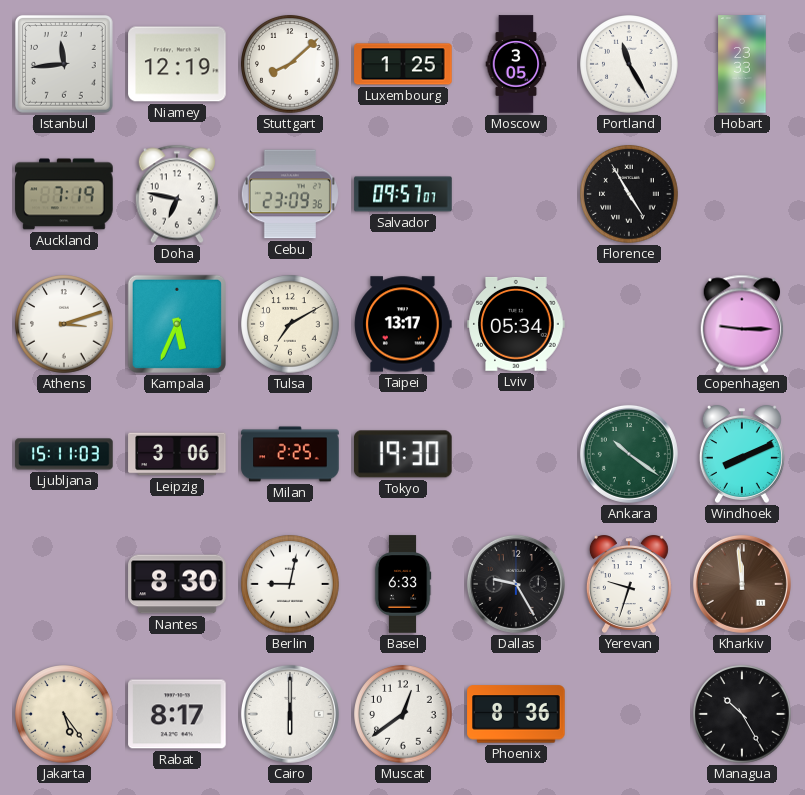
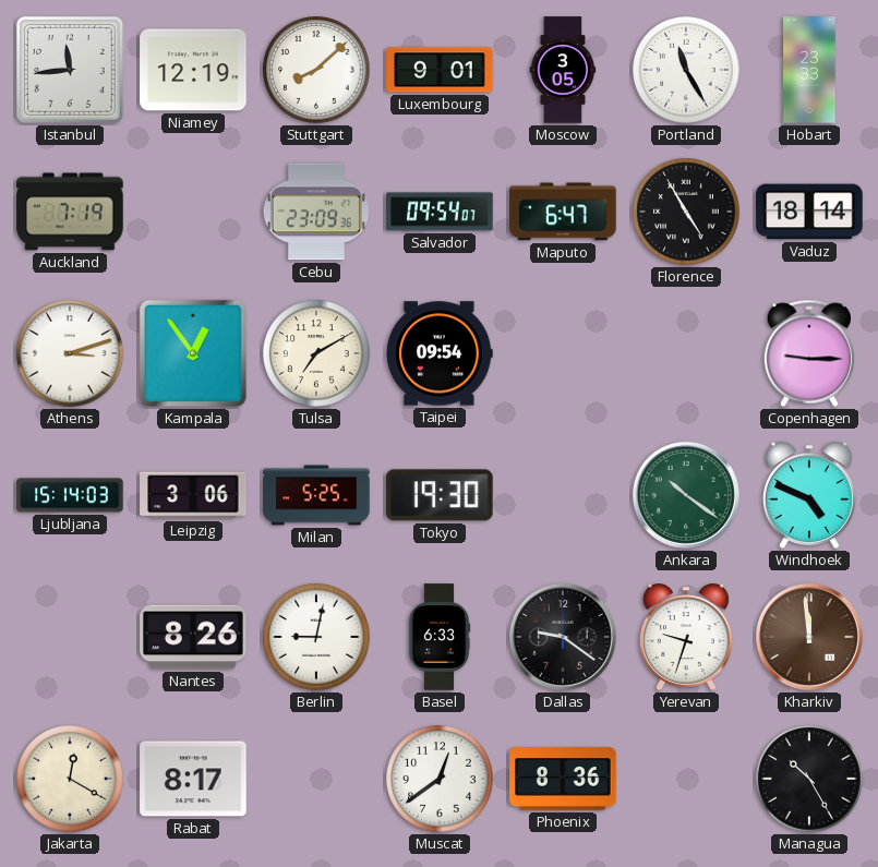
Luxembourg: 1:25 -> 9:01 (440, 70)
Doha: 6:47 -> none (176, 194)
Salvador: 09:57 -> 09:54 (440, 212)
Maputo: none -> 6:47 (563, 212)
Vaduz: none -> 18:14 (809, 212)
Kampala: 5:34 -> 12:54 (193, 353)
Taipei: 13:17 -> 09:54 (440, 353)
Lviv: 05:34 -> none (516, 324)
Ljubljana: 15:11 -> 15:14 (70, 495)
Milan: 2:25 -> 5:25 (316, 495)
Windhoek: 8:11 -> 4:49 (809, 495)
Nantes: 8:30 -> 8:26 (193, 637)
Dallas: 9:25 -> 9:21 (563, 637)
Jakarta: 5:24 -> 12:20 (70, 779)
Cairo: 6:00 -> none (290, 714)
